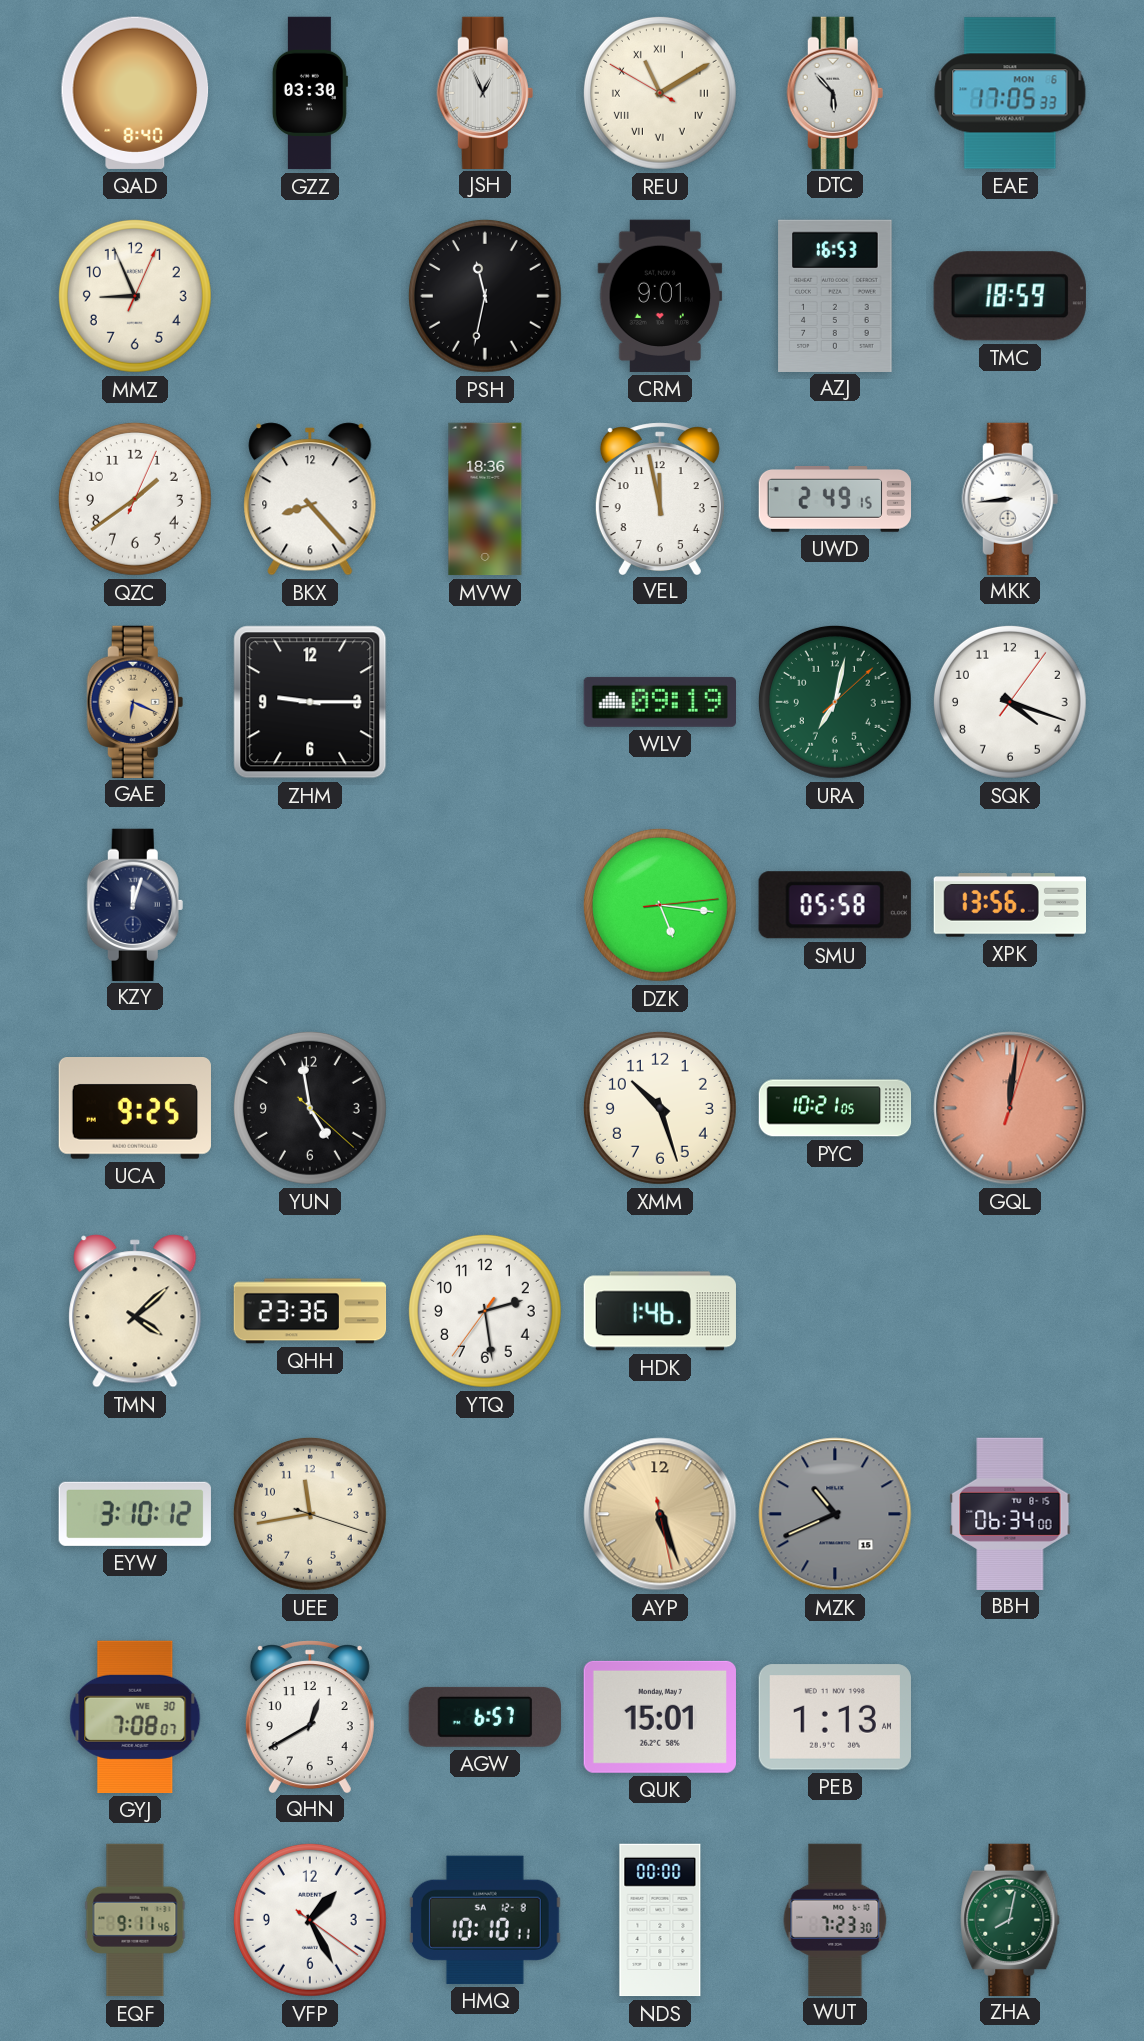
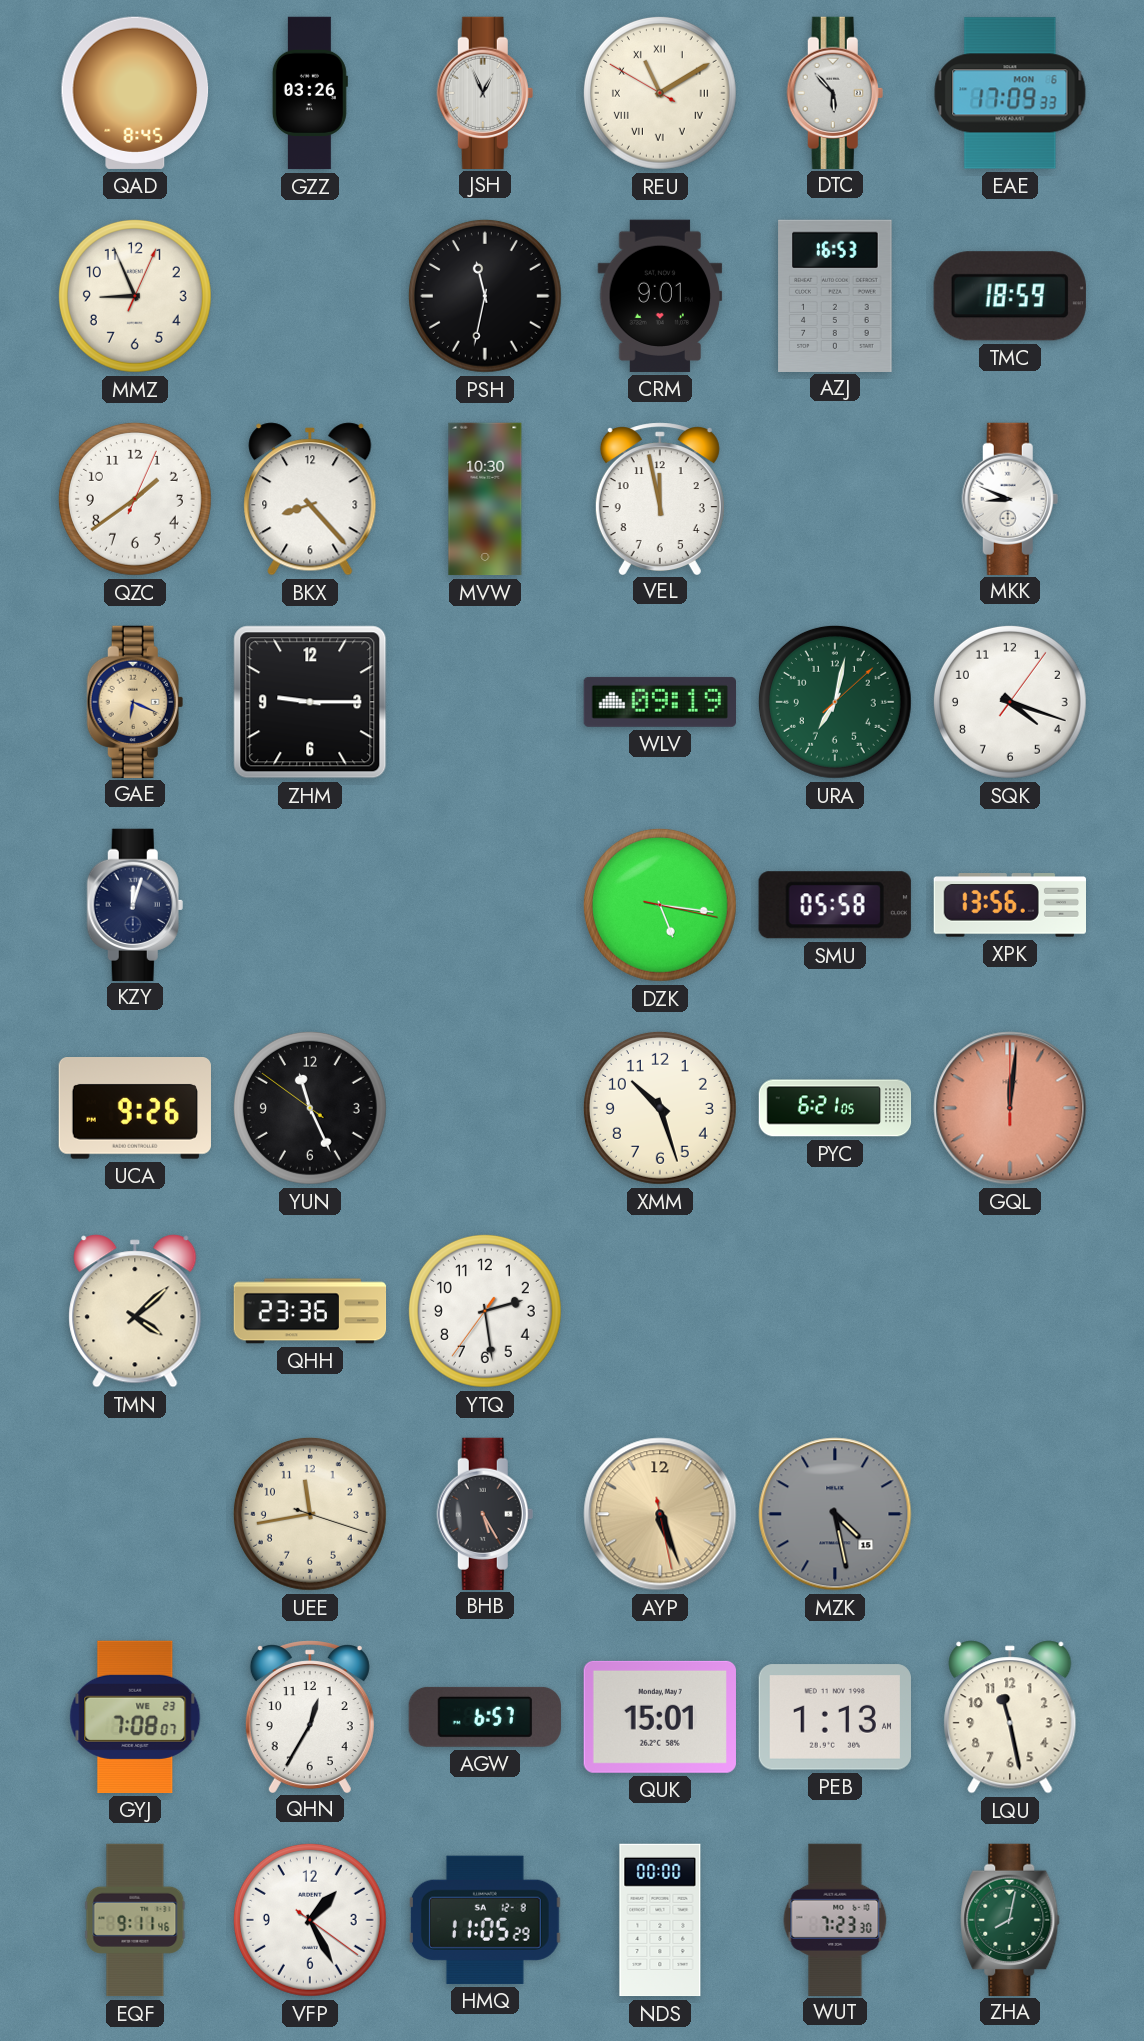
QAD: 8:40 -> 8:45 (135, 93)
GZZ: 03:30 -> 03:26 (310, 93)
EAE: 17:05 -> 17:09 (1010, 93)
MVW: 18:36 -> 10:30 (485, 499)
UWD: 2:49 -> none (835, 500)
MKK: 8:44 -> 8:49 (1010, 498)
DZK: 5:16:14 -> 5:16:17 (660, 905)
UCA: 9:25 -> 9:26 (135, 1108)
YUN: 4:58 -> 11:25 (310, 1108)
PYC: 10:21 -> 6:21 (835, 1108)
GQL: 12:01:03 -> 12:01:00 (1010, 1108)
HDK: 1:46 -> none (660, 1311)
EYW: 3:10 -> none (135, 1514)
BHB: none -> 5:25 (485, 1513)
MZK: 10:41 -> 4:28 (835, 1514)
BBH: 06:34 -> none (1010, 1513)
GYJ date: WE 30 -> WE 23 (135, 1717)
QHN: 12:40 -> 12:35 (310, 1716)
LQU: none -> 11:28 (1010, 1717)
HMQ: 10:10 -> 11:05 (485, 1920)
